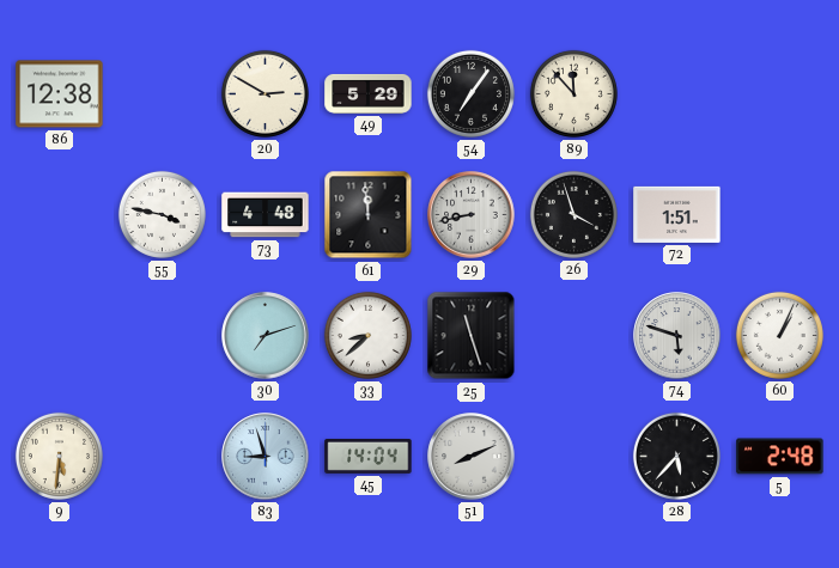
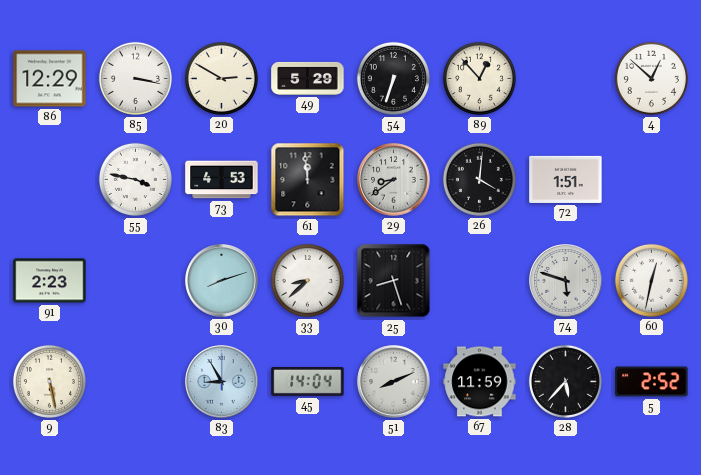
86: 12:38 -> 12:29 (50, 79)
85: none -> 3:17 (135, 78)
54: 7:06 -> 6:33 (393, 78)
89: 11:53 -> 12:53 (479, 78)
4: none -> 12:52 (651, 78)
73: 4:48 -> 4:53 (222, 180)
29: 8:43 -> 8:39 (394, 180)
26: 3:57 -> 4:01 (479, 179)
91: none -> 2:23 (50, 281)
30: 7:12 -> 8:12 (222, 281)
25: 11:27 -> 8:27 (394, 281)
60: 1:04 -> 12:32 (651, 280)
9: 5:31 -> 5:28 (49, 381)
83: 8:57 -> 8:55 (222, 382)
67: none -> 11:59 (480, 382)
5: 2:48 -> 2:52 (652, 382)
